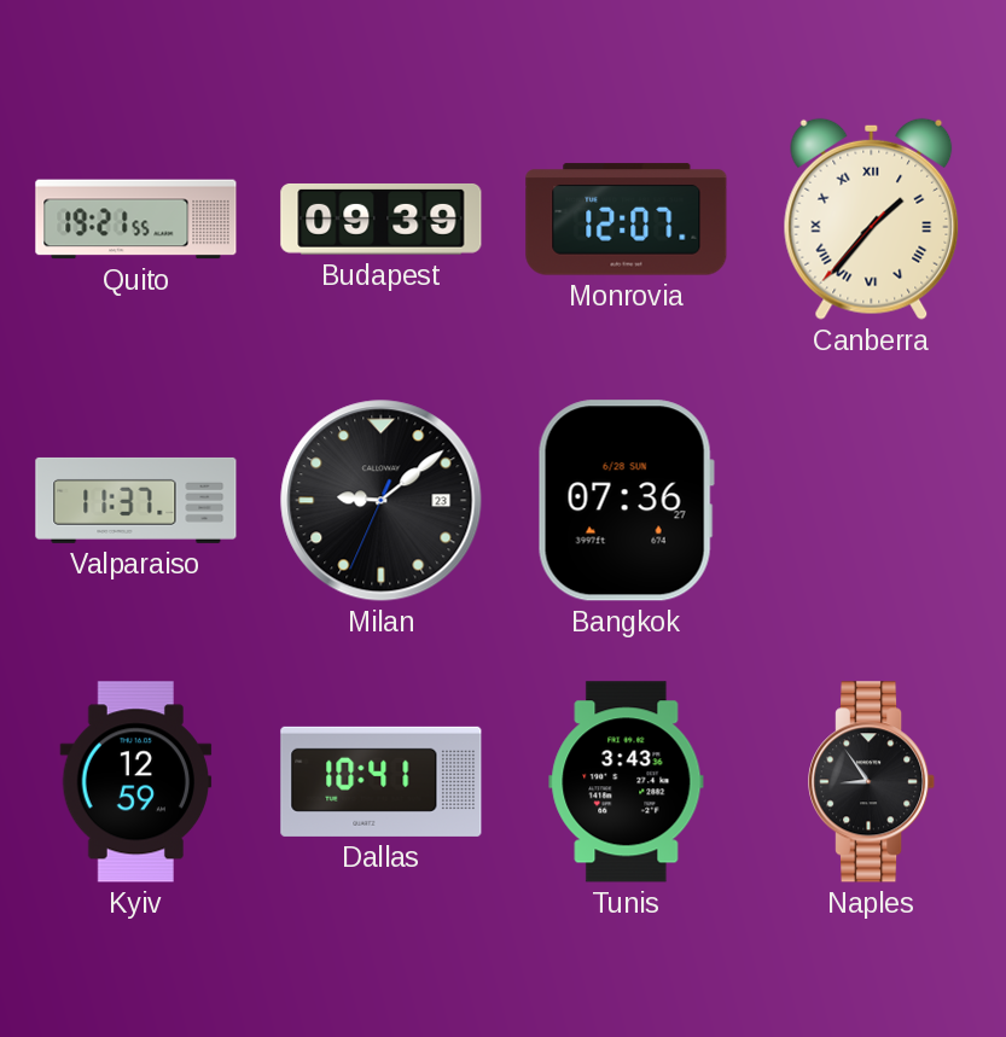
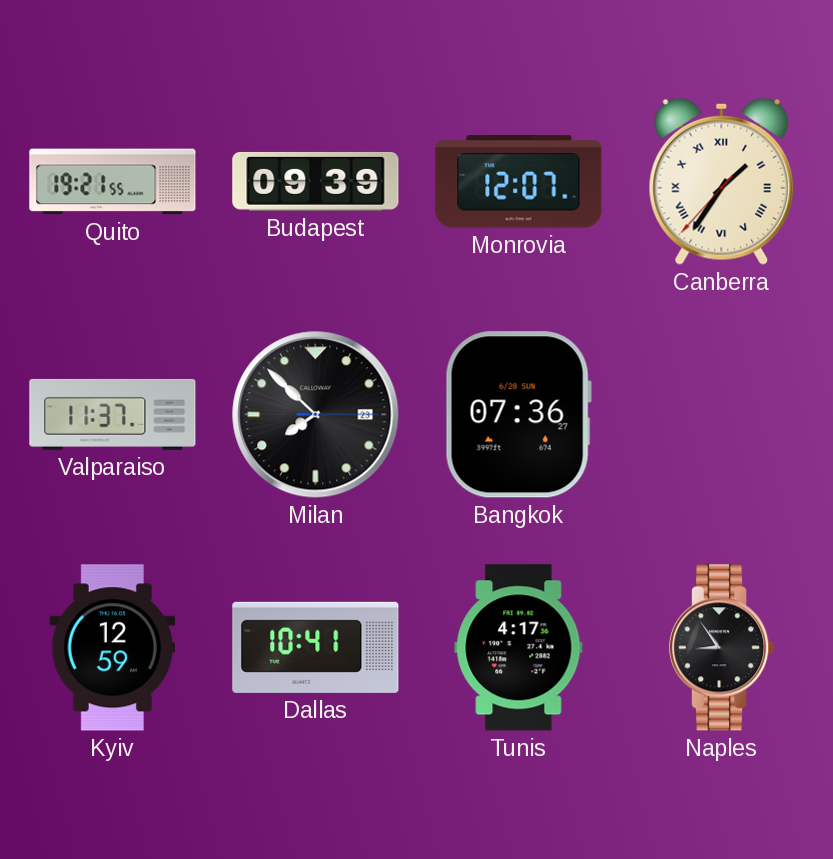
Canberra: 1:36 -> 1:35 (722, 181)
Milan: 9:08 -> 7:52 (316, 415)
Tunis: 3:43 -> 4:17 (519, 648)
